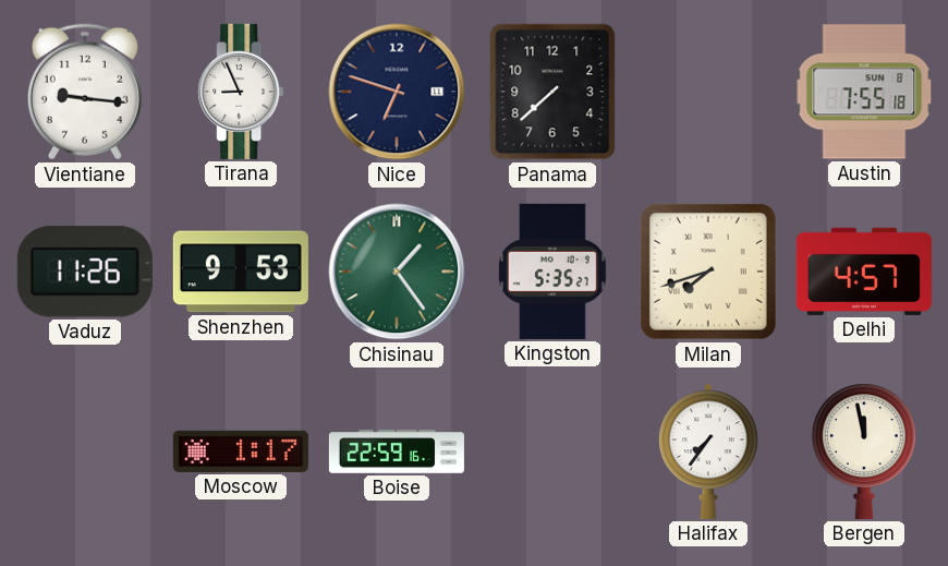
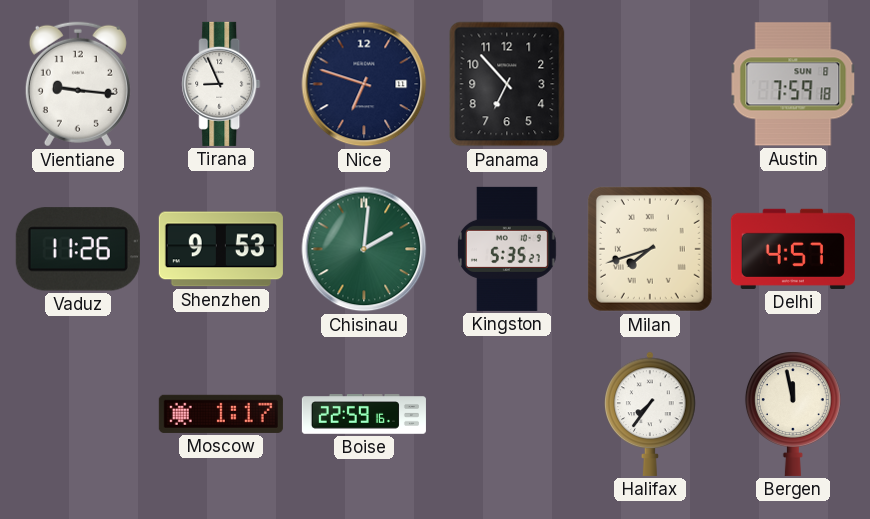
Panama: 7:38 -> 6:53 (507, 84)
Austin: 7:55 -> 7:59 (793, 84)
Chisinau: 1:24 -> 2:01 (364, 249)
